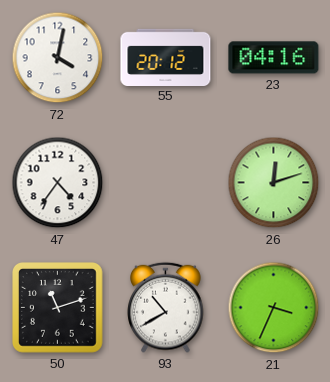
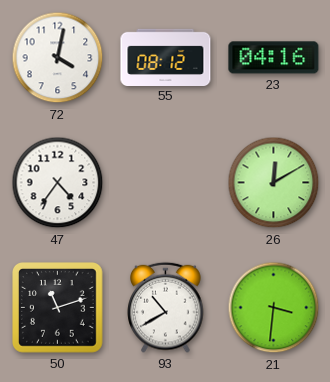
55: 20:12 -> 08:12 (166, 57)
26: 12:12 -> 12:10 (274, 183)
21: 3:34 -> 3:31 (274, 308)
